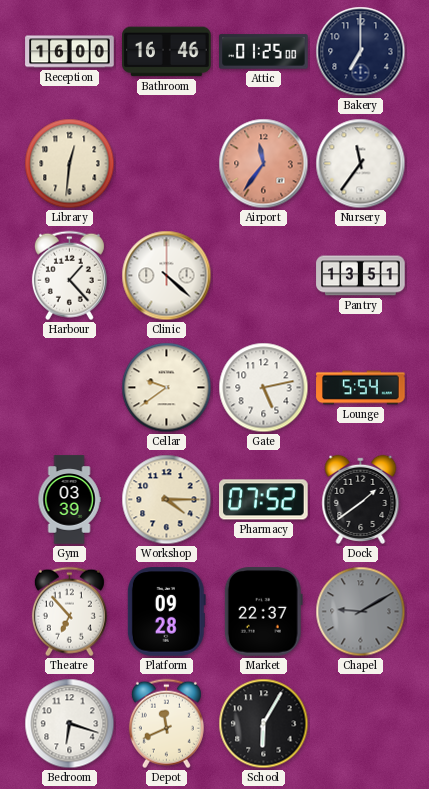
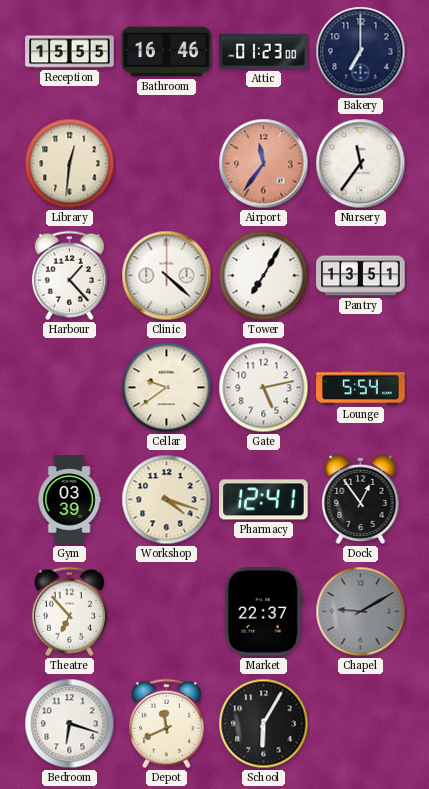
Reception: 16:00 -> 15:55 (70, 52)
Attic: 01:25 -> 01:23 (264, 52)
Tower: none -> 7:05 (264, 276)
Workshop: 4:15 -> 4:18 (167, 500)
Pharmacy: 07:52 -> 12:41 (264, 500)
Dock: 1:39 -> 12:54 (361, 499)
Platform: 09:28 -> none (166, 612)
